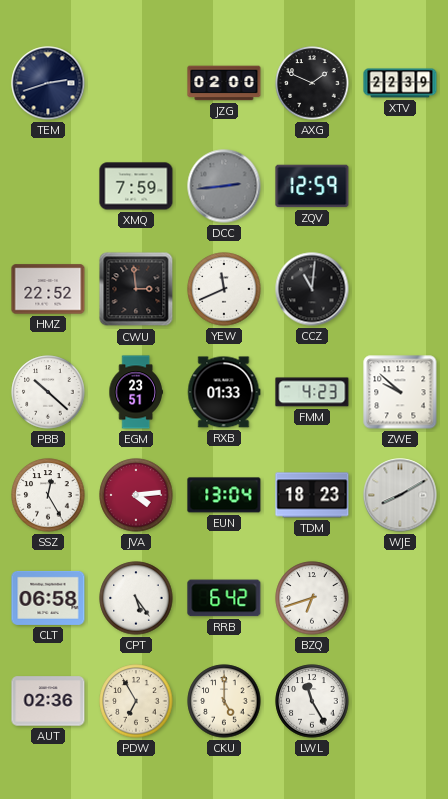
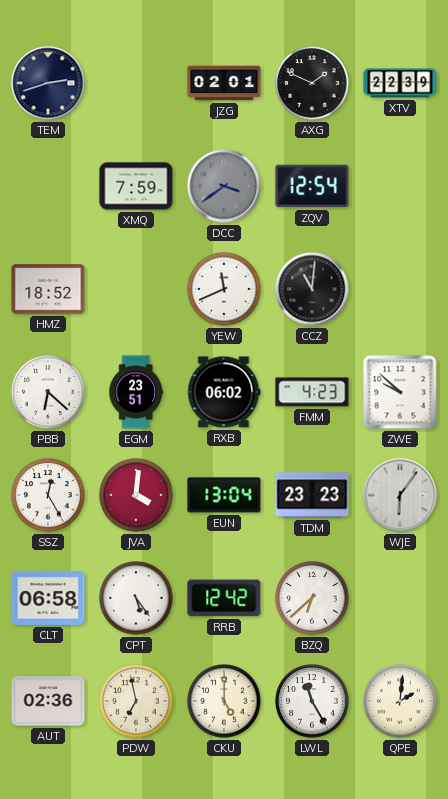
JZG: 02:00 -> 02:01 (224, 83)
DCC: 2:44 -> 3:39 (224, 186)
ZQV: 12:59 -> 12:54 (312, 186)
HMZ: 22:52 -> 18:52 (48, 289)
CWU: 2:59 -> none (136, 289)
PBB: 10:22 -> 6:22 (48, 392)
RXB: 01:33 -> 06:02 (224, 392)
JVA: 4:14 -> 4:01 (136, 495)
TDM: 18:23 -> 23:23 (312, 495)
WJE: 8:10 -> 6:06 (400, 495)
RRB: 6:42 -> 12:42 (224, 598)
BZQ: 6:42 -> 6:38 (312, 598)
PDW: 6:55 -> 6:58 (136, 701)
QPE: none -> 2:01 (400, 701)
